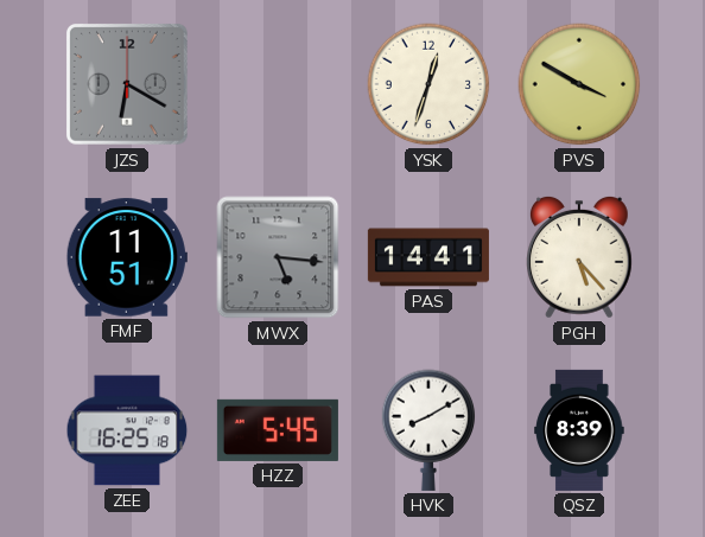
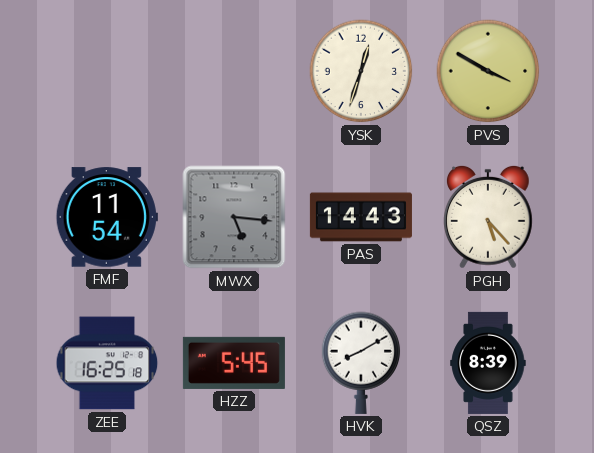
JZS: 6:20 -> none (127, 84)
FMF: 11:51 -> 11:54 (107, 217)
PAS: 14:41 -> 14:43 (361, 217)
